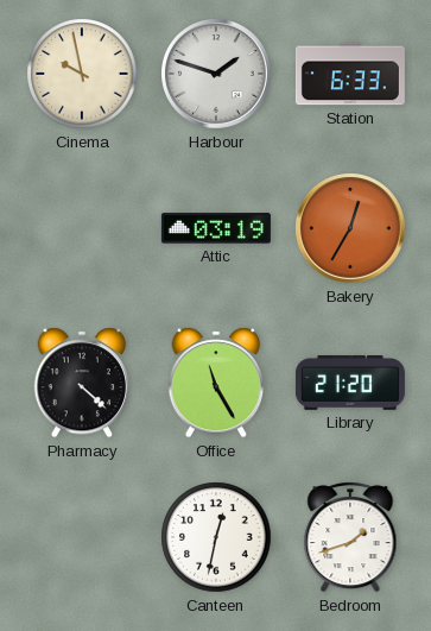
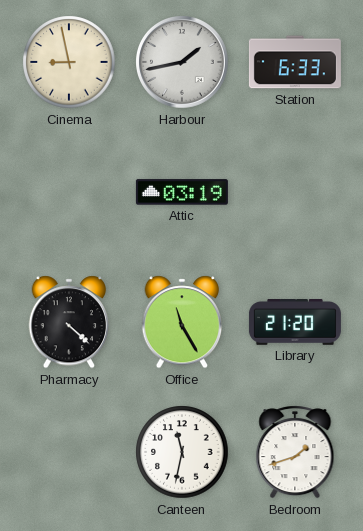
Cinema: 9:58 -> 8:58 (69, 62)
Harbour: 1:48 -> 1:43 (183, 63)
Bakery: 12:35 -> none (351, 229)
Canteen: 12:32 -> 11:32 (182, 452)
